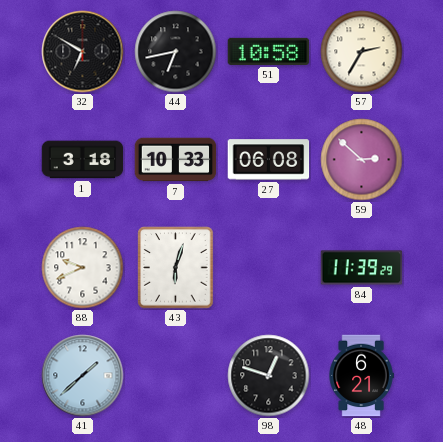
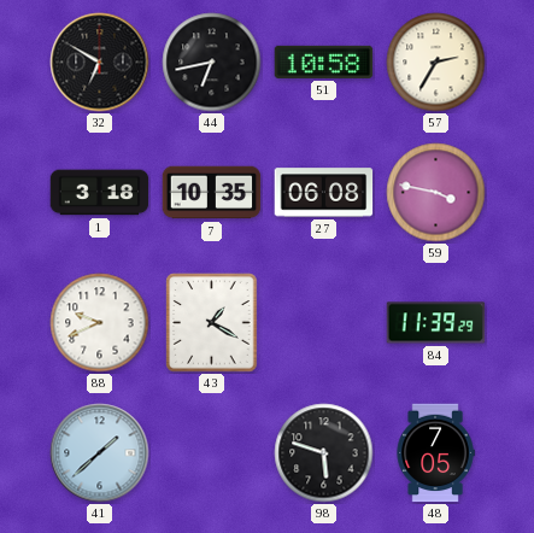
7: 10:33 -> 10:35 (212, 193)
59: 2:52 -> 3:47 (436, 193)
43: 6:03 -> 1:20 (212, 323)
98: 12:48 -> 5:48 (324, 453)
48: 6:21 -> 7:05 (435, 453)
